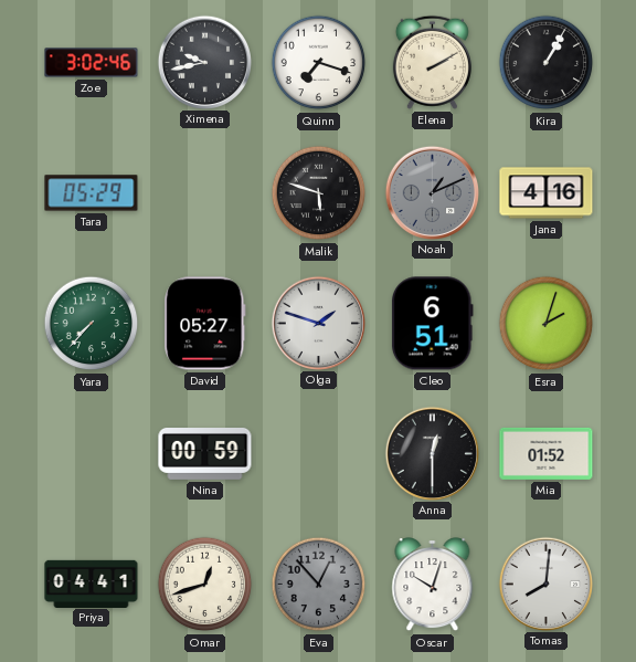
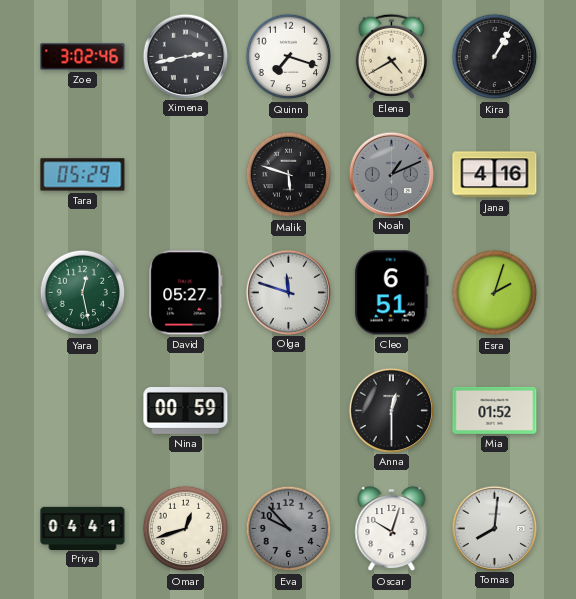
Ximena: 9:43 -> 2:43 (185, 56)
Elena: 2:10 -> 4:40 (391, 56)
Yara: 7:37 -> 12:28 (83, 293)
Olga: 1:48 -> 11:48 (288, 292)
Eva: 12:53 -> 9:53 (289, 529)
